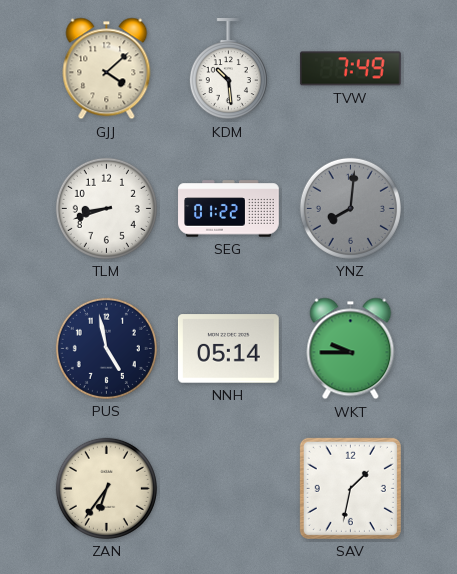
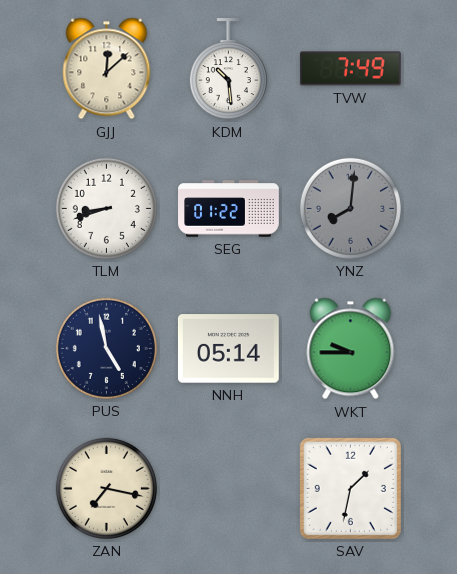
GJJ: 4:08 -> 12:08 (107, 69)
ZAN: 6:36 -> 7:17 (106, 488)
